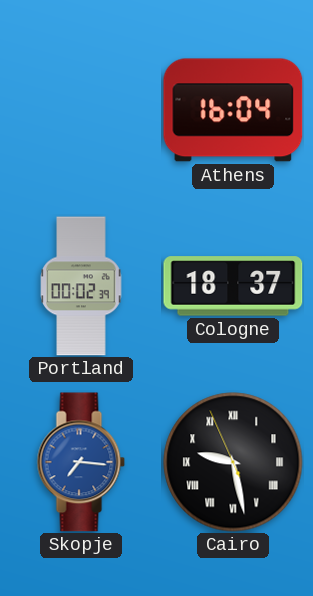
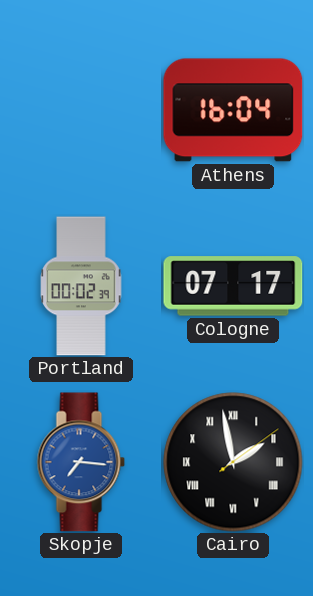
Cologne: 18:37 -> 07:17 (233, 286)
Cairo: 9:27 -> 1:58 (233, 462)
